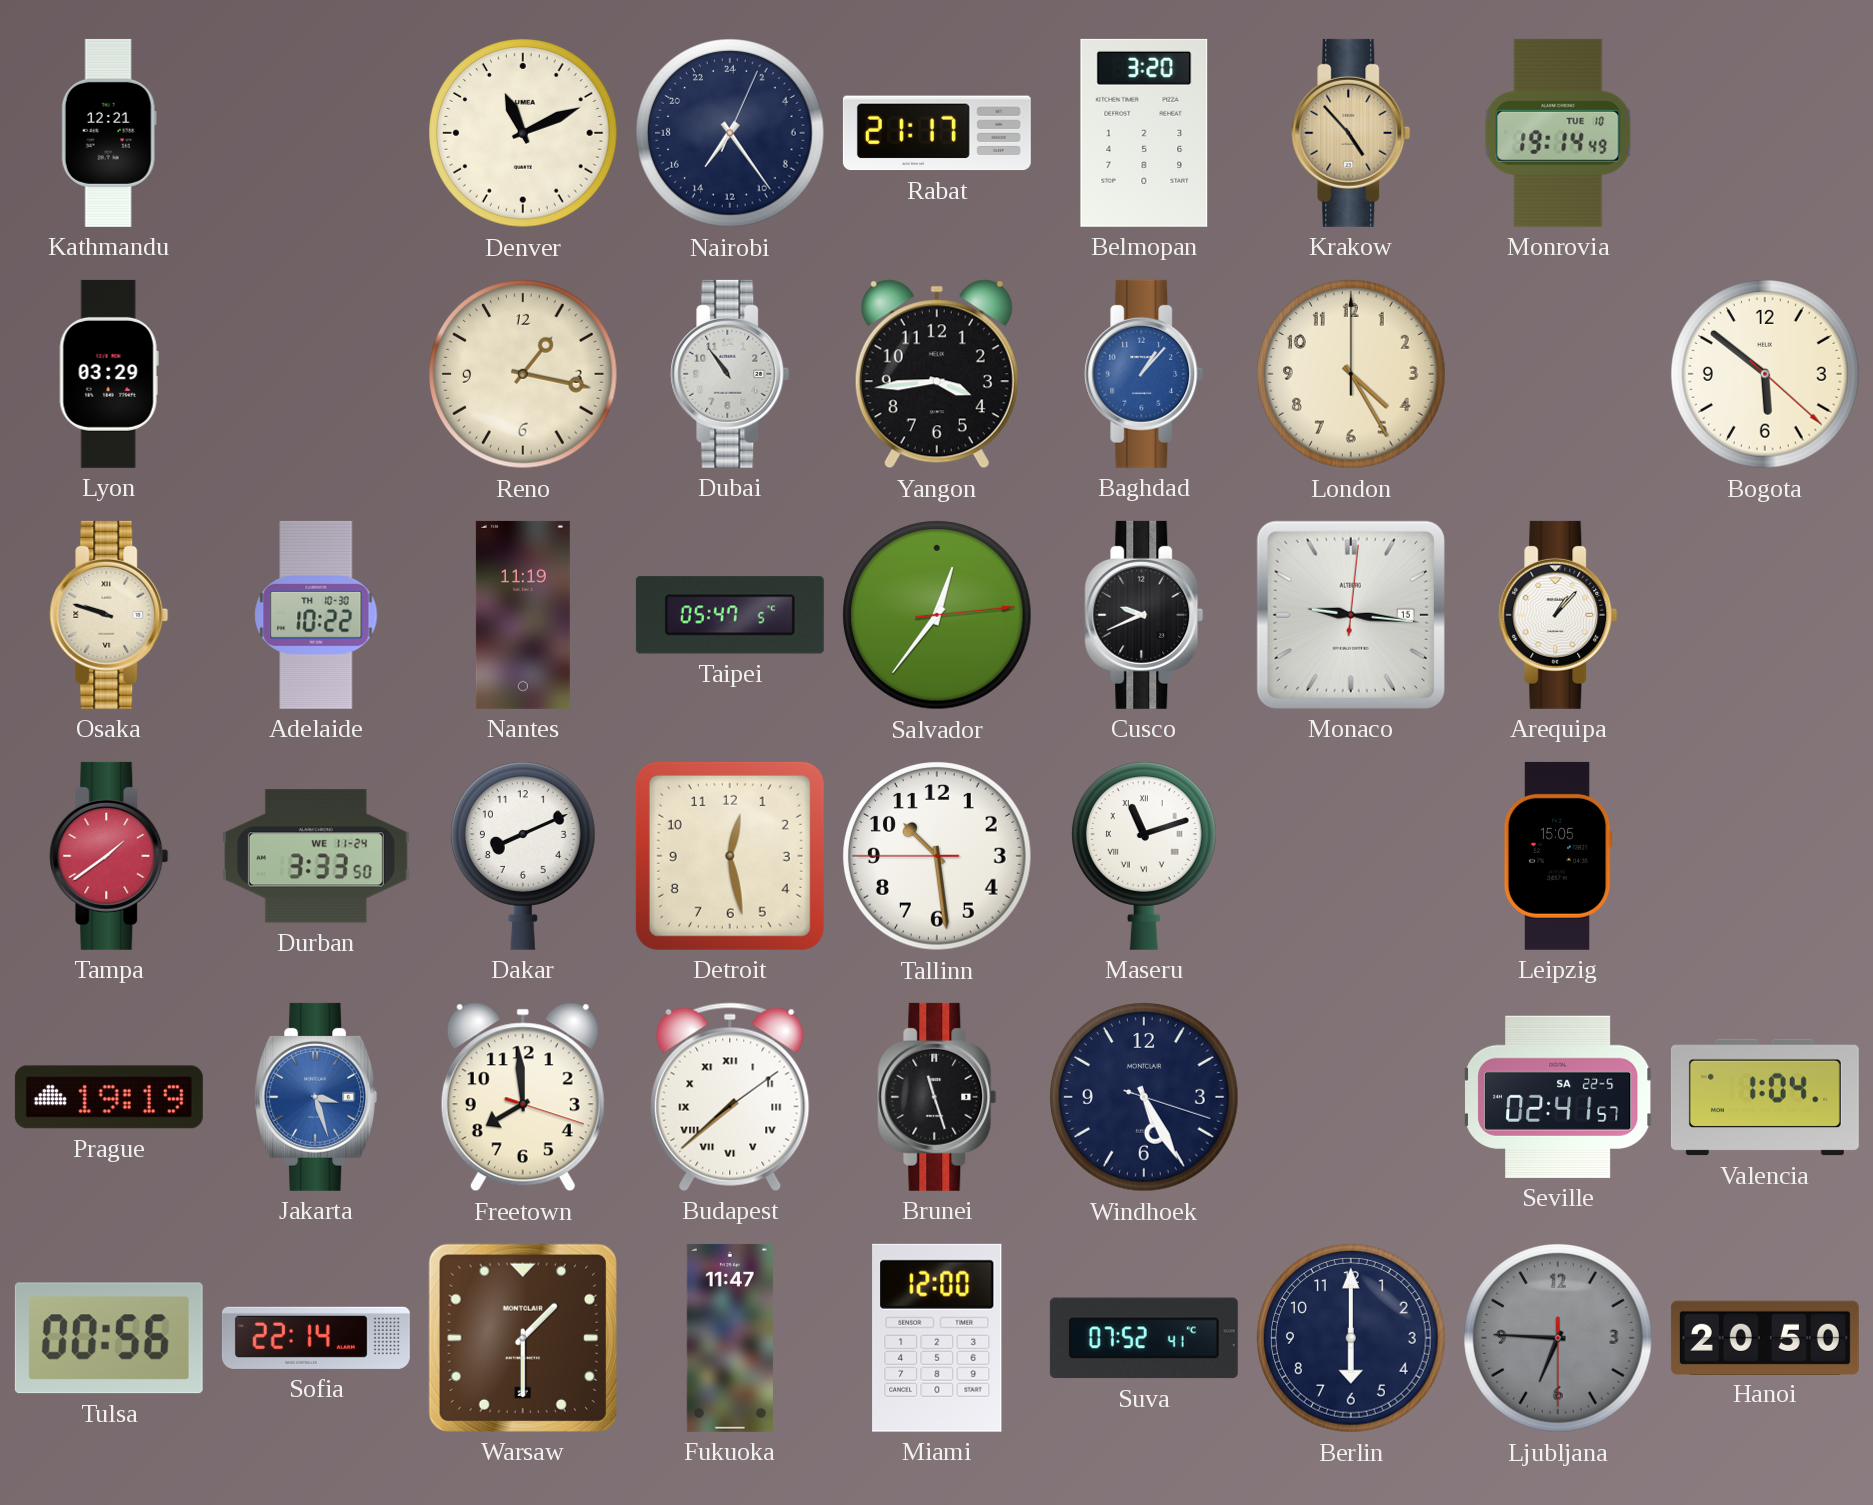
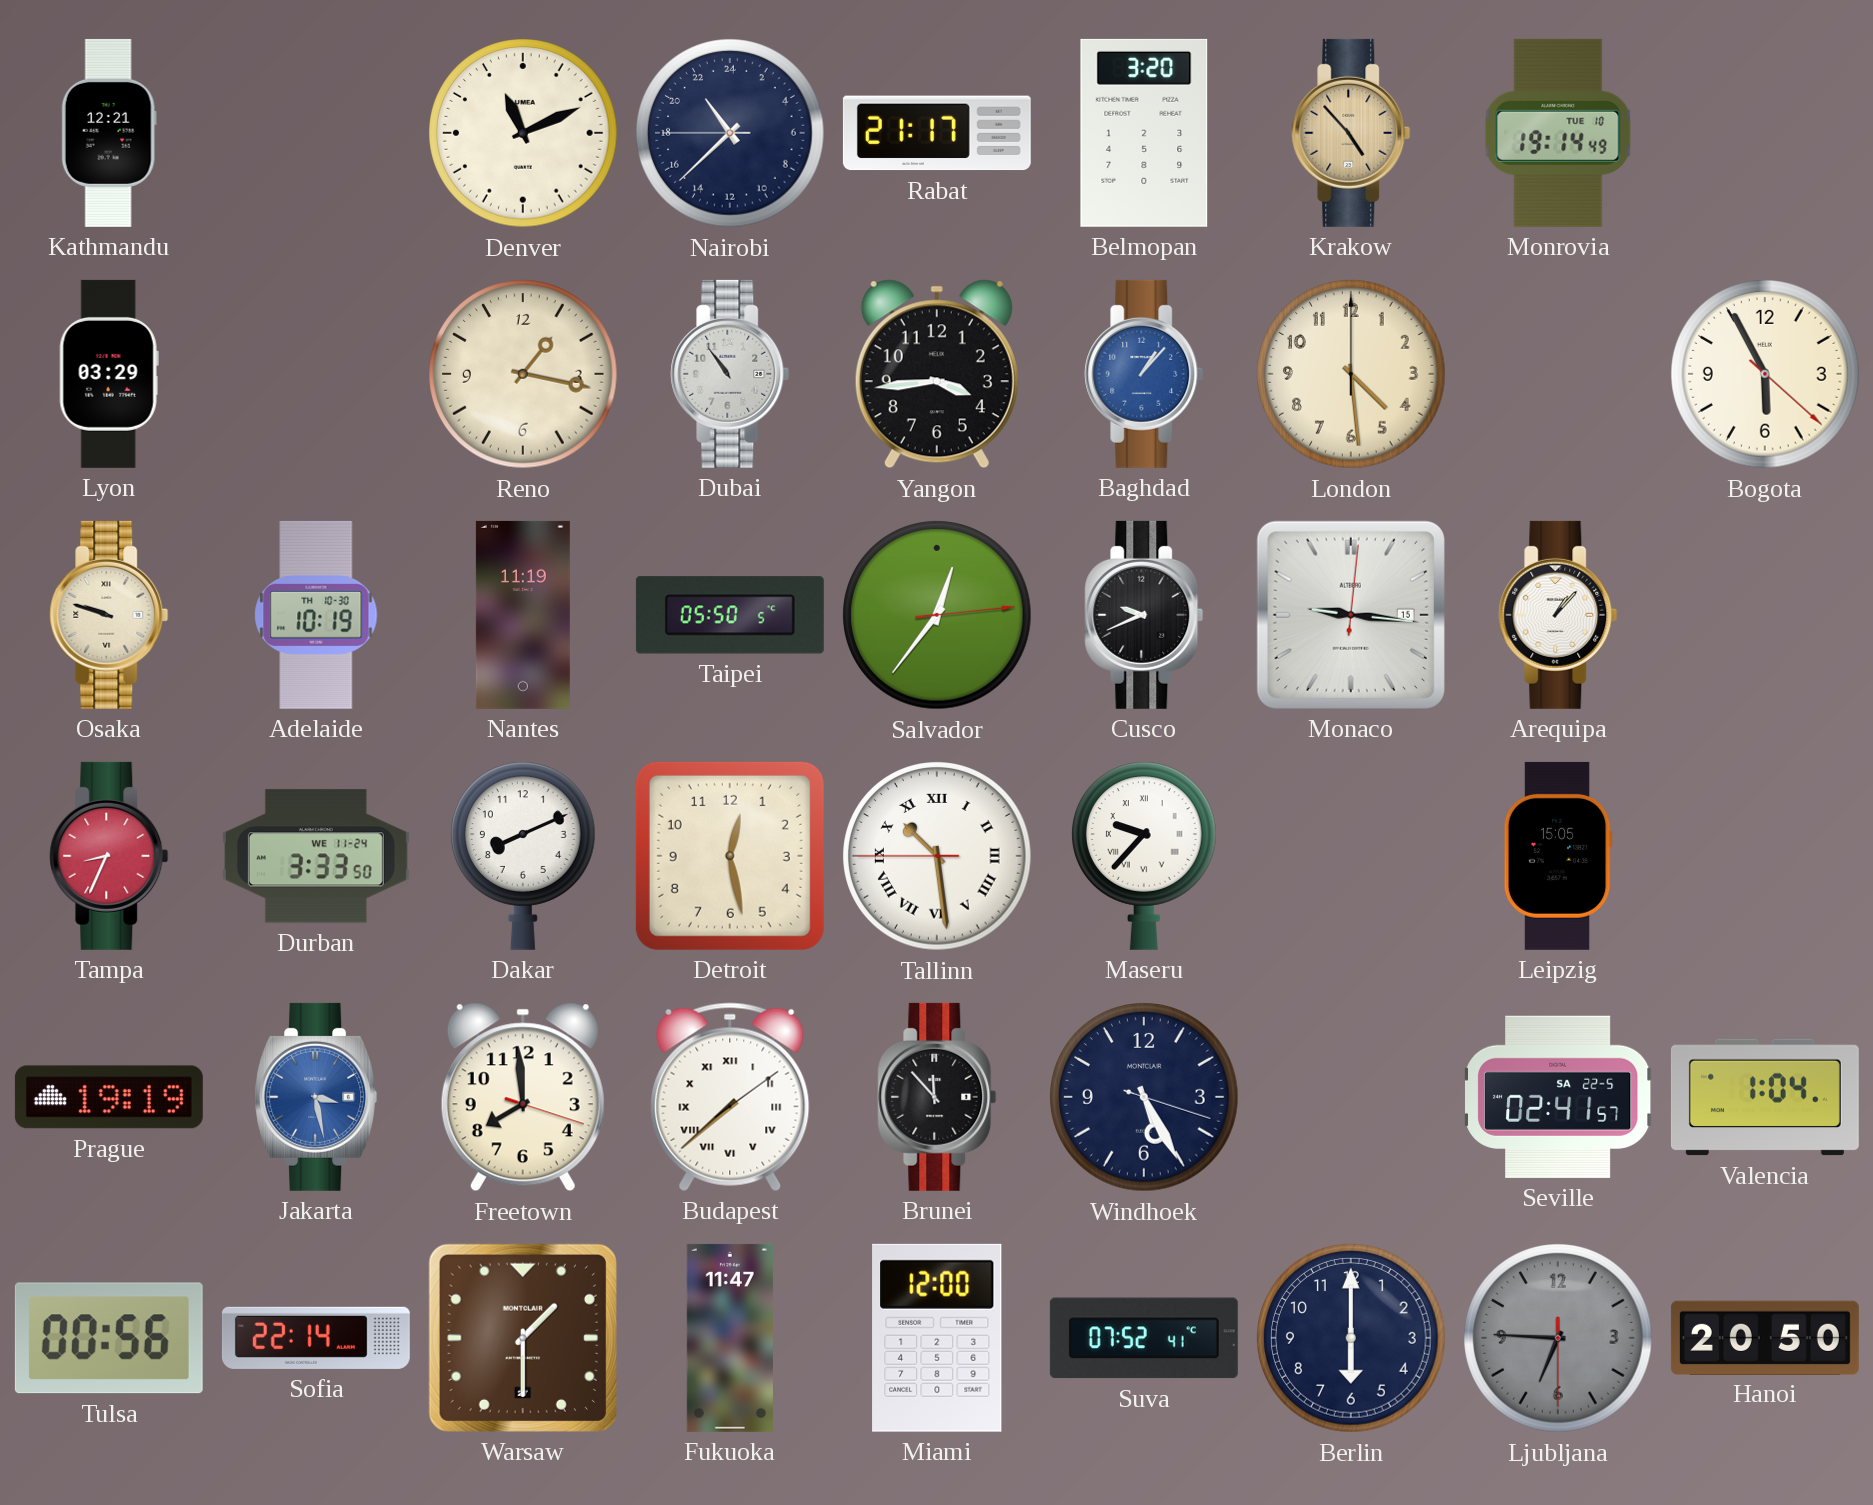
Nairobi: 14:24 -> 21:37 (730, 133)
London: 4:25 -> 4:29 (1351, 374)
Bogota: 5:51 -> 5:55 (1765, 374)
Adelaide: 10:22 -> 10:19 (316, 615)
Taipei: 05:47 -> 05:50 (730, 615)
Tampa: 1:39 -> 8:34 (109, 856)
Tallinn numerals: Arabic -> Roman (937, 856)
Maseru: 11:12 -> 9:37 (1144, 856)
Jakarta: 3:27 -> 3:28 (316, 1097)
Brunei: 11:27 -> 11:53 (937, 1097)
